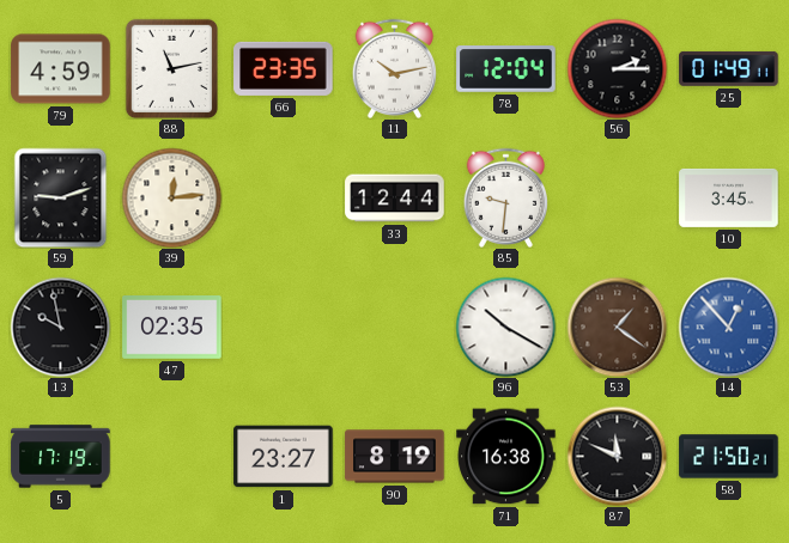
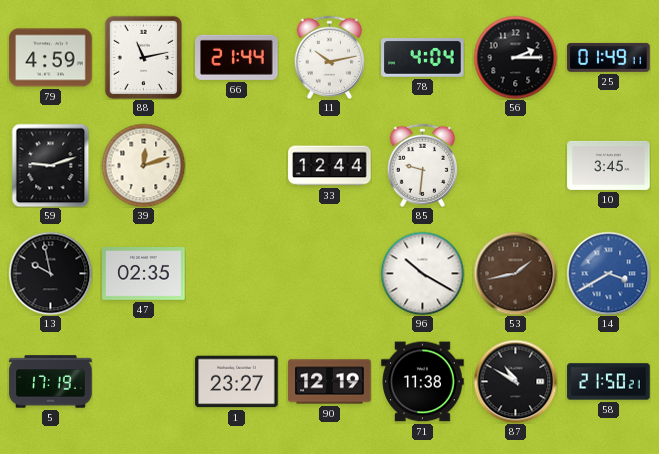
66: 23:35 -> 21:44 (237, 57)
78: 12:04 -> 4:04 (423, 58)
39: 12:14 -> 12:12 (143, 165)
53: 1:21 -> 1:43 (515, 273)
14: 12:53 -> 3:40 (608, 273)
90: 8:19 -> 12:19 (330, 382)
71: 16:38 -> 11:38 (423, 382)
87: 11:49 -> 10:50 (515, 381)
